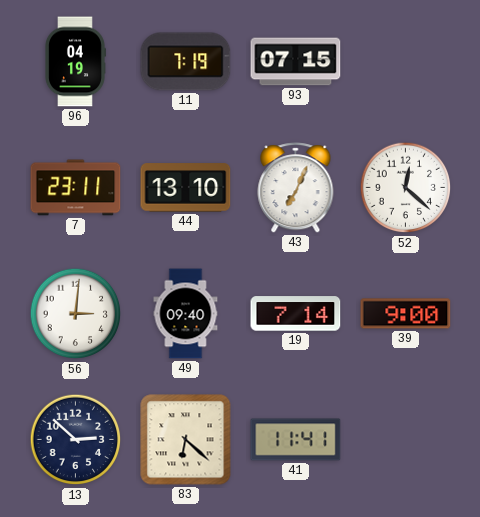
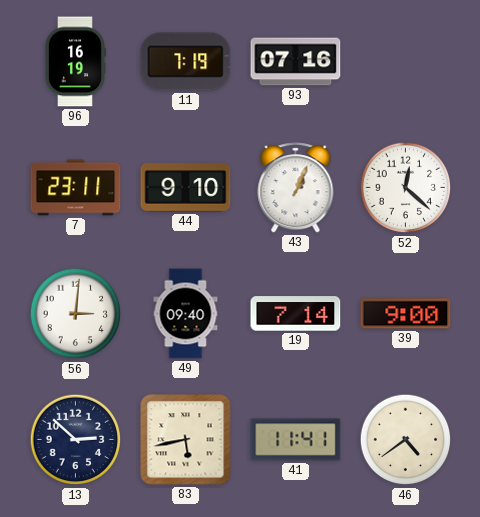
96: 04:19 -> 16:19 (76, 62)
93: 07:15 -> 07:16 (296, 62)
44: 13:10 -> 9:10 (186, 188)
43: 7:04 -> 1:04 (296, 188)
83: 6:22 -> 5:43 (186, 440)
46: none -> 4:39 (406, 440)
